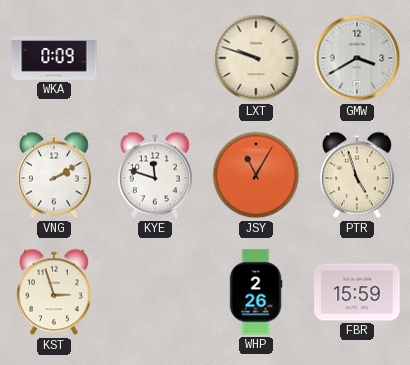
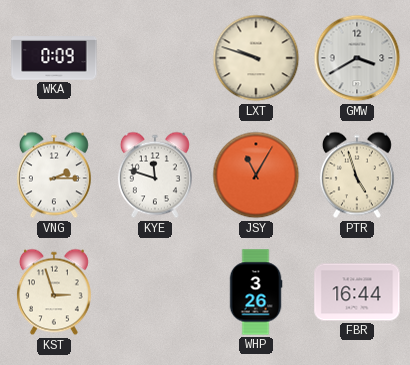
VNG: 2:10 -> 2:15 (54, 175)
WHP: 2:26 -> 3:26 (256, 292)
FBR: 15:59 -> 16:44 (357, 292)
